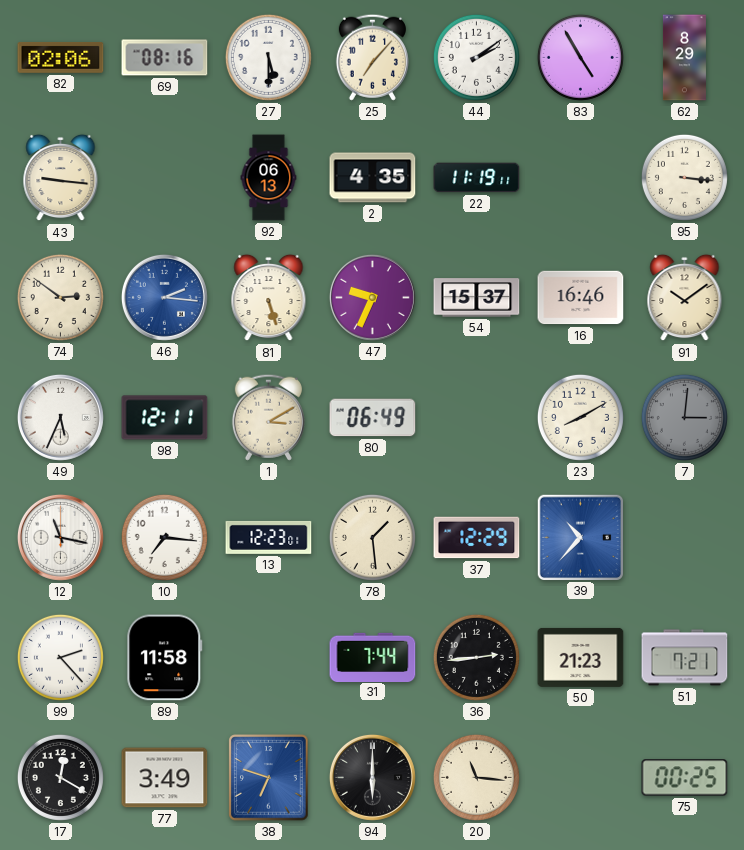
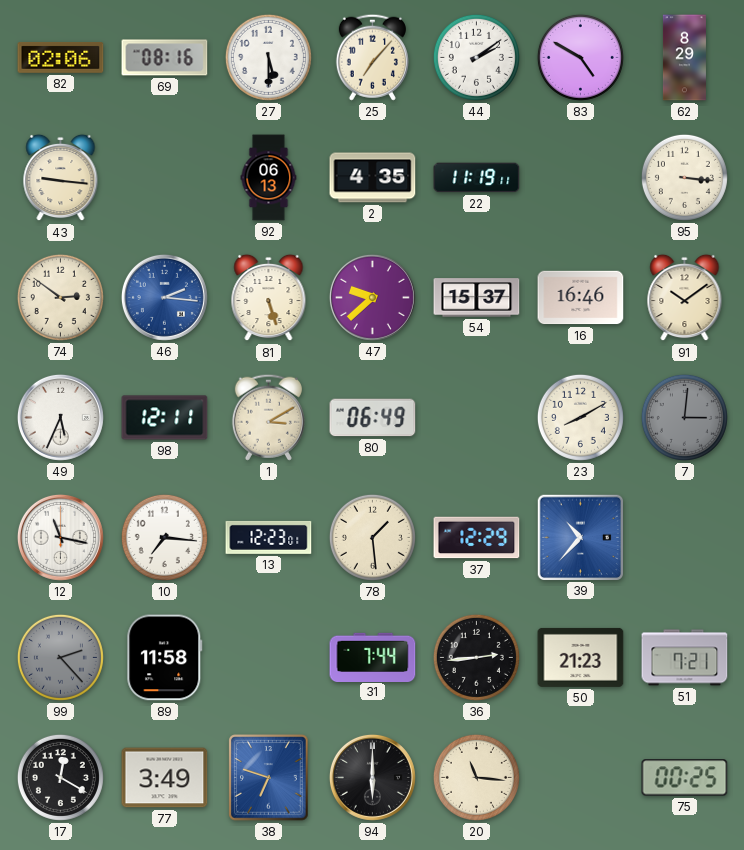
83: 4:55 -> 4:50 (580, 57)
47: 9:34 -> 9:38 (372, 297)
99 dial: white -> grey (60, 657)
